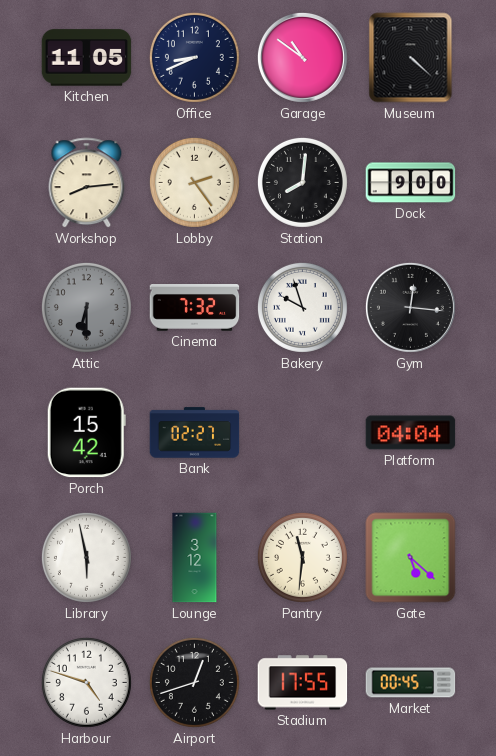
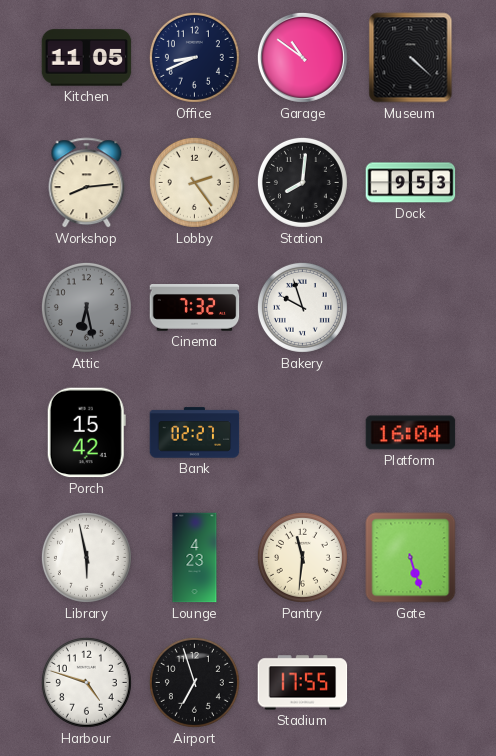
Dock: 9:00 -> 9:53 (411, 183)
Attic: 6:30 -> 6:28 (86, 307)
Gym: 12:16 -> none (410, 307)
Platform: 04:04 -> 16:04 (411, 433)
Lounge: 3:12 -> 4:23 (195, 558)
Gate: 5:22 -> 5:27 (411, 558)
Airport: 12:42 -> 6:57 (194, 682)
Market: 00:45 -> none (411, 683)
